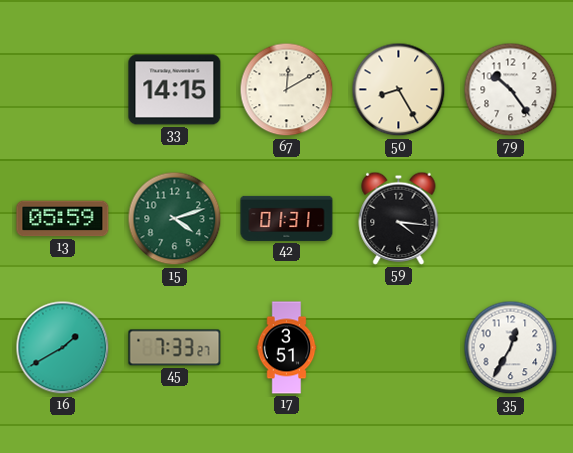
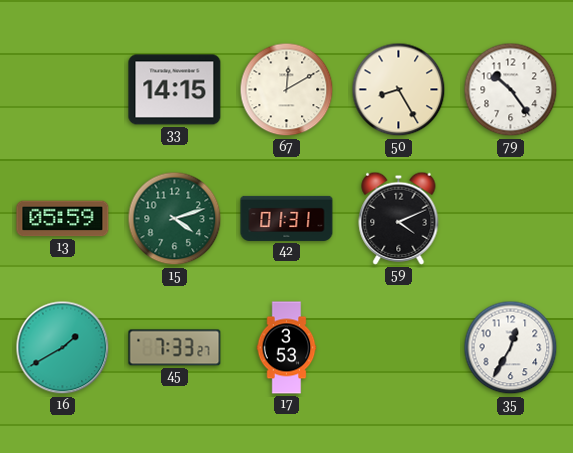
59: 4:16 -> 4:11 (399, 218)
17: 3:51 -> 3:53 (287, 348)
